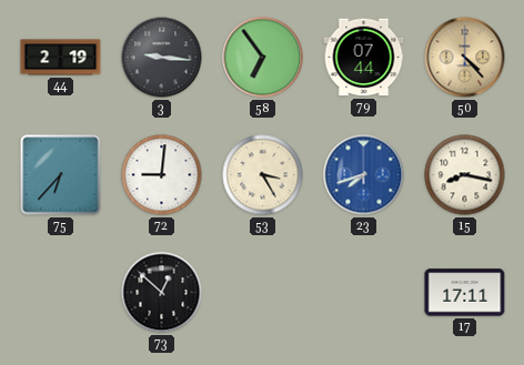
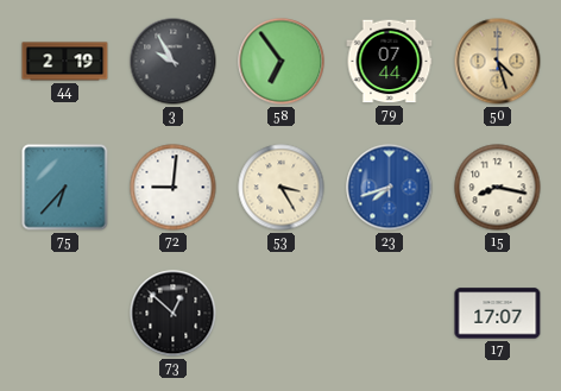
3: 9:16 -> 9:55 (174, 62)
50: 4:23 -> 4:27 (498, 62)
17: 17:11 -> 17:07 (498, 314)
